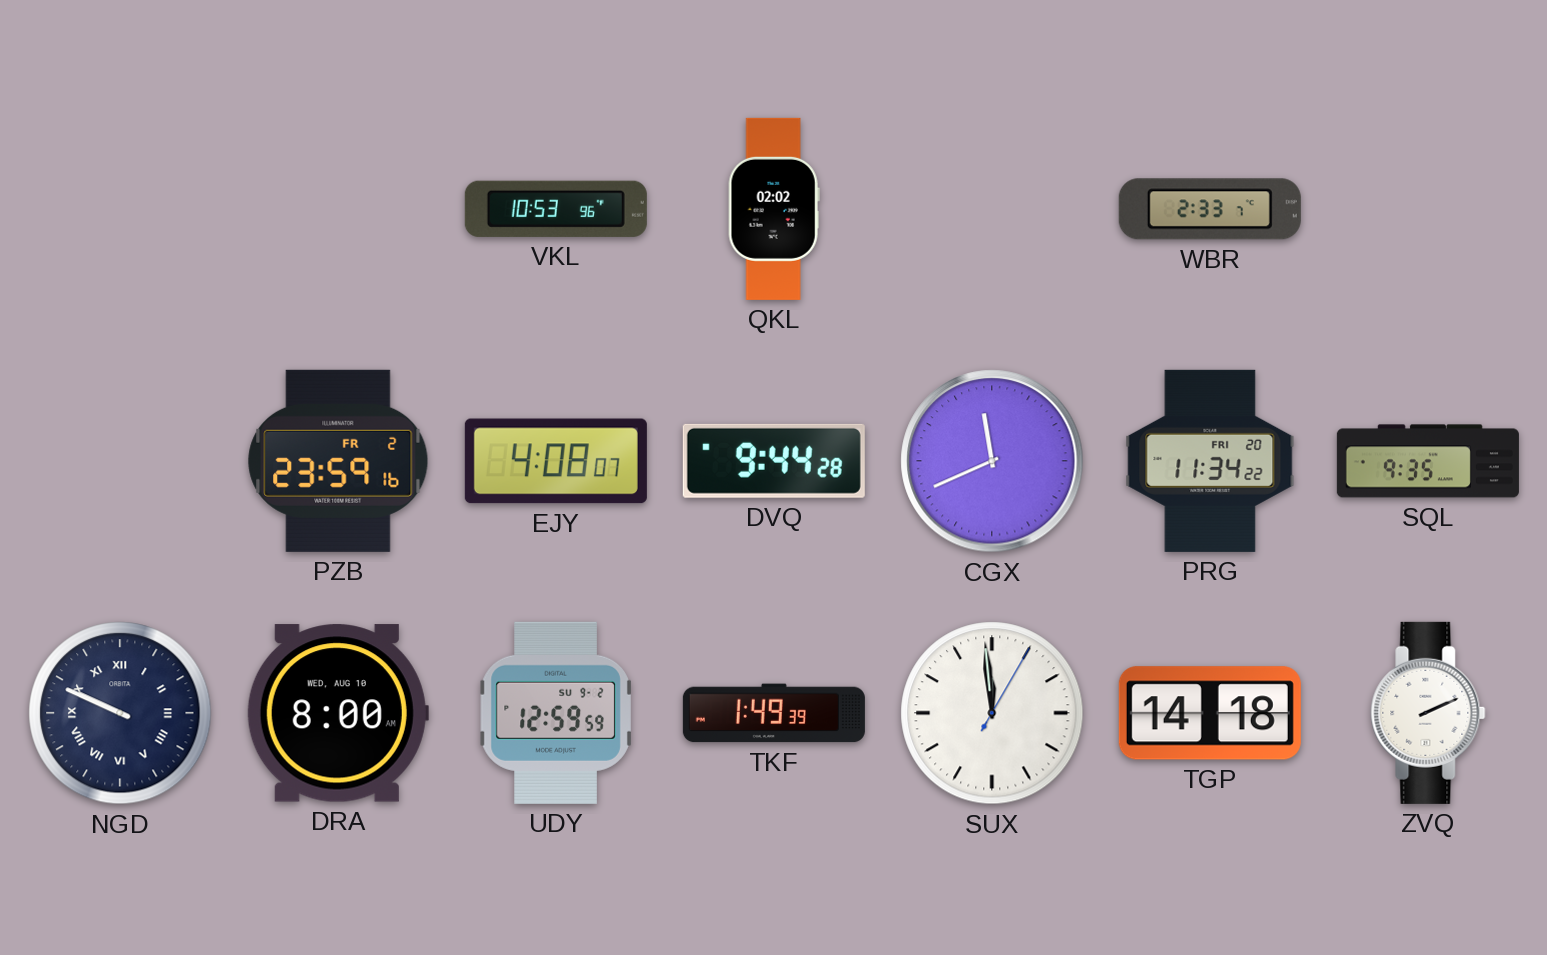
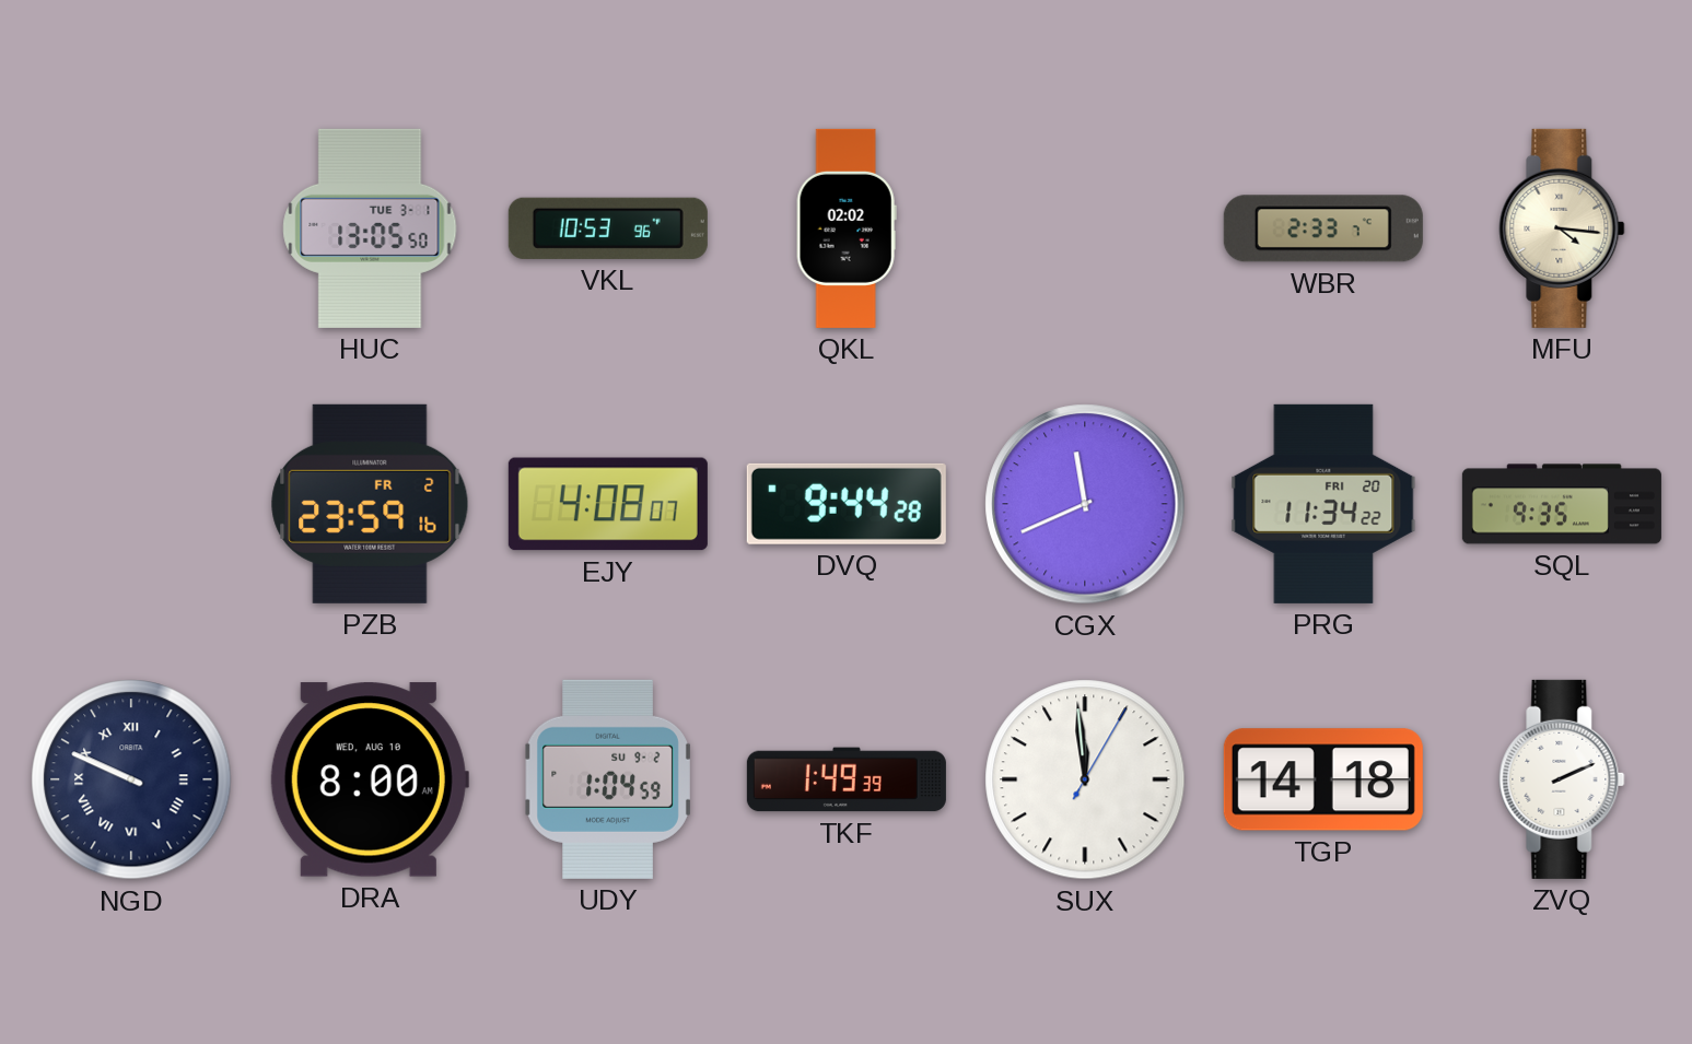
HUC: none -> 13:05 (370, 228)
MFU: none -> 4:16 (1562, 228)
UDY: 12:59 -> 1:04 (608, 779)
